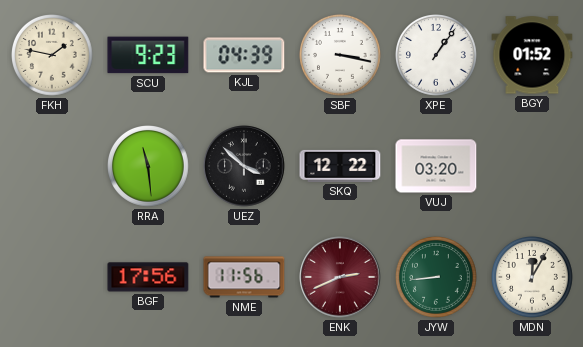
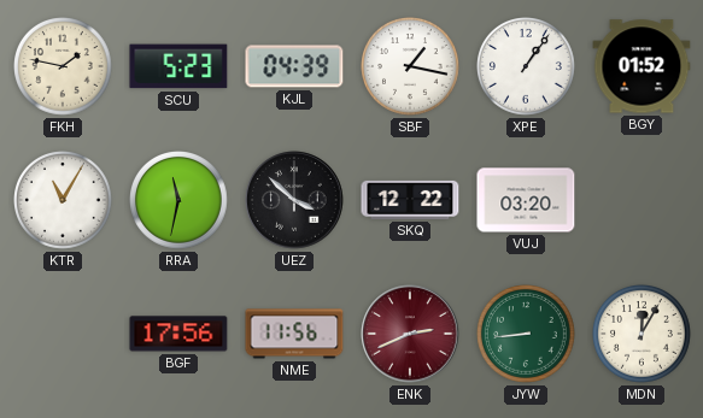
SCU: 9:23 -> 5:23 (178, 66)
SBF: 3:17 -> 1:17 (411, 67)
KTR: none -> 11:05 (64, 201)
RRA: 11:29 -> 11:32 (180, 201)
